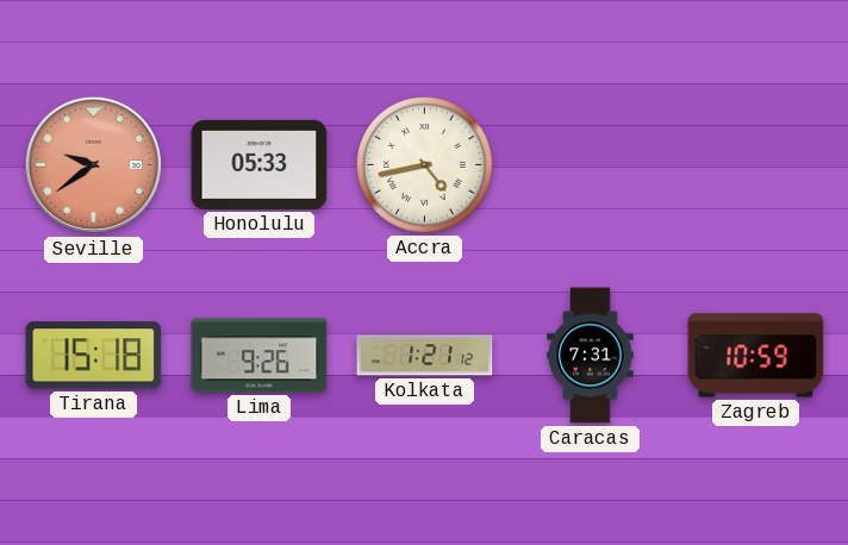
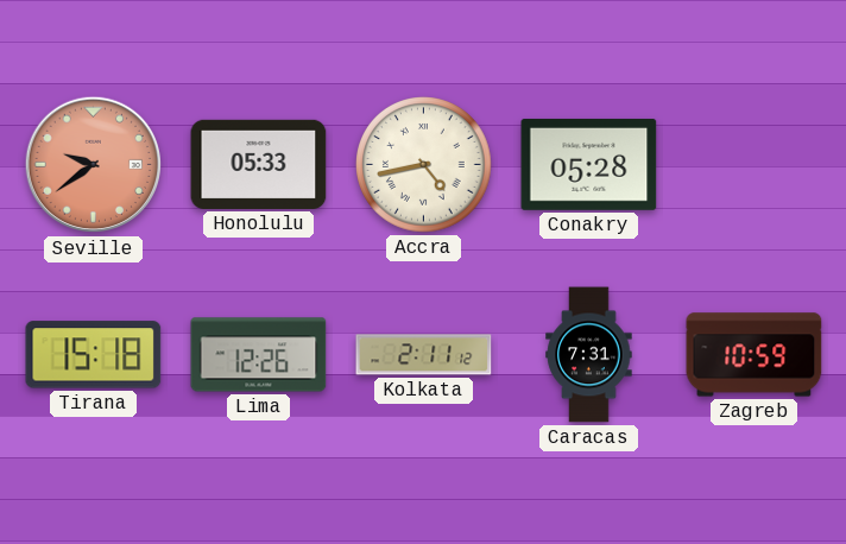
Conakry: none -> 05:28 (589, 164)
Lima: 9:26 -> 12:26 (259, 355)
Kolkata: 1:21 -> 2:11 (424, 355)
